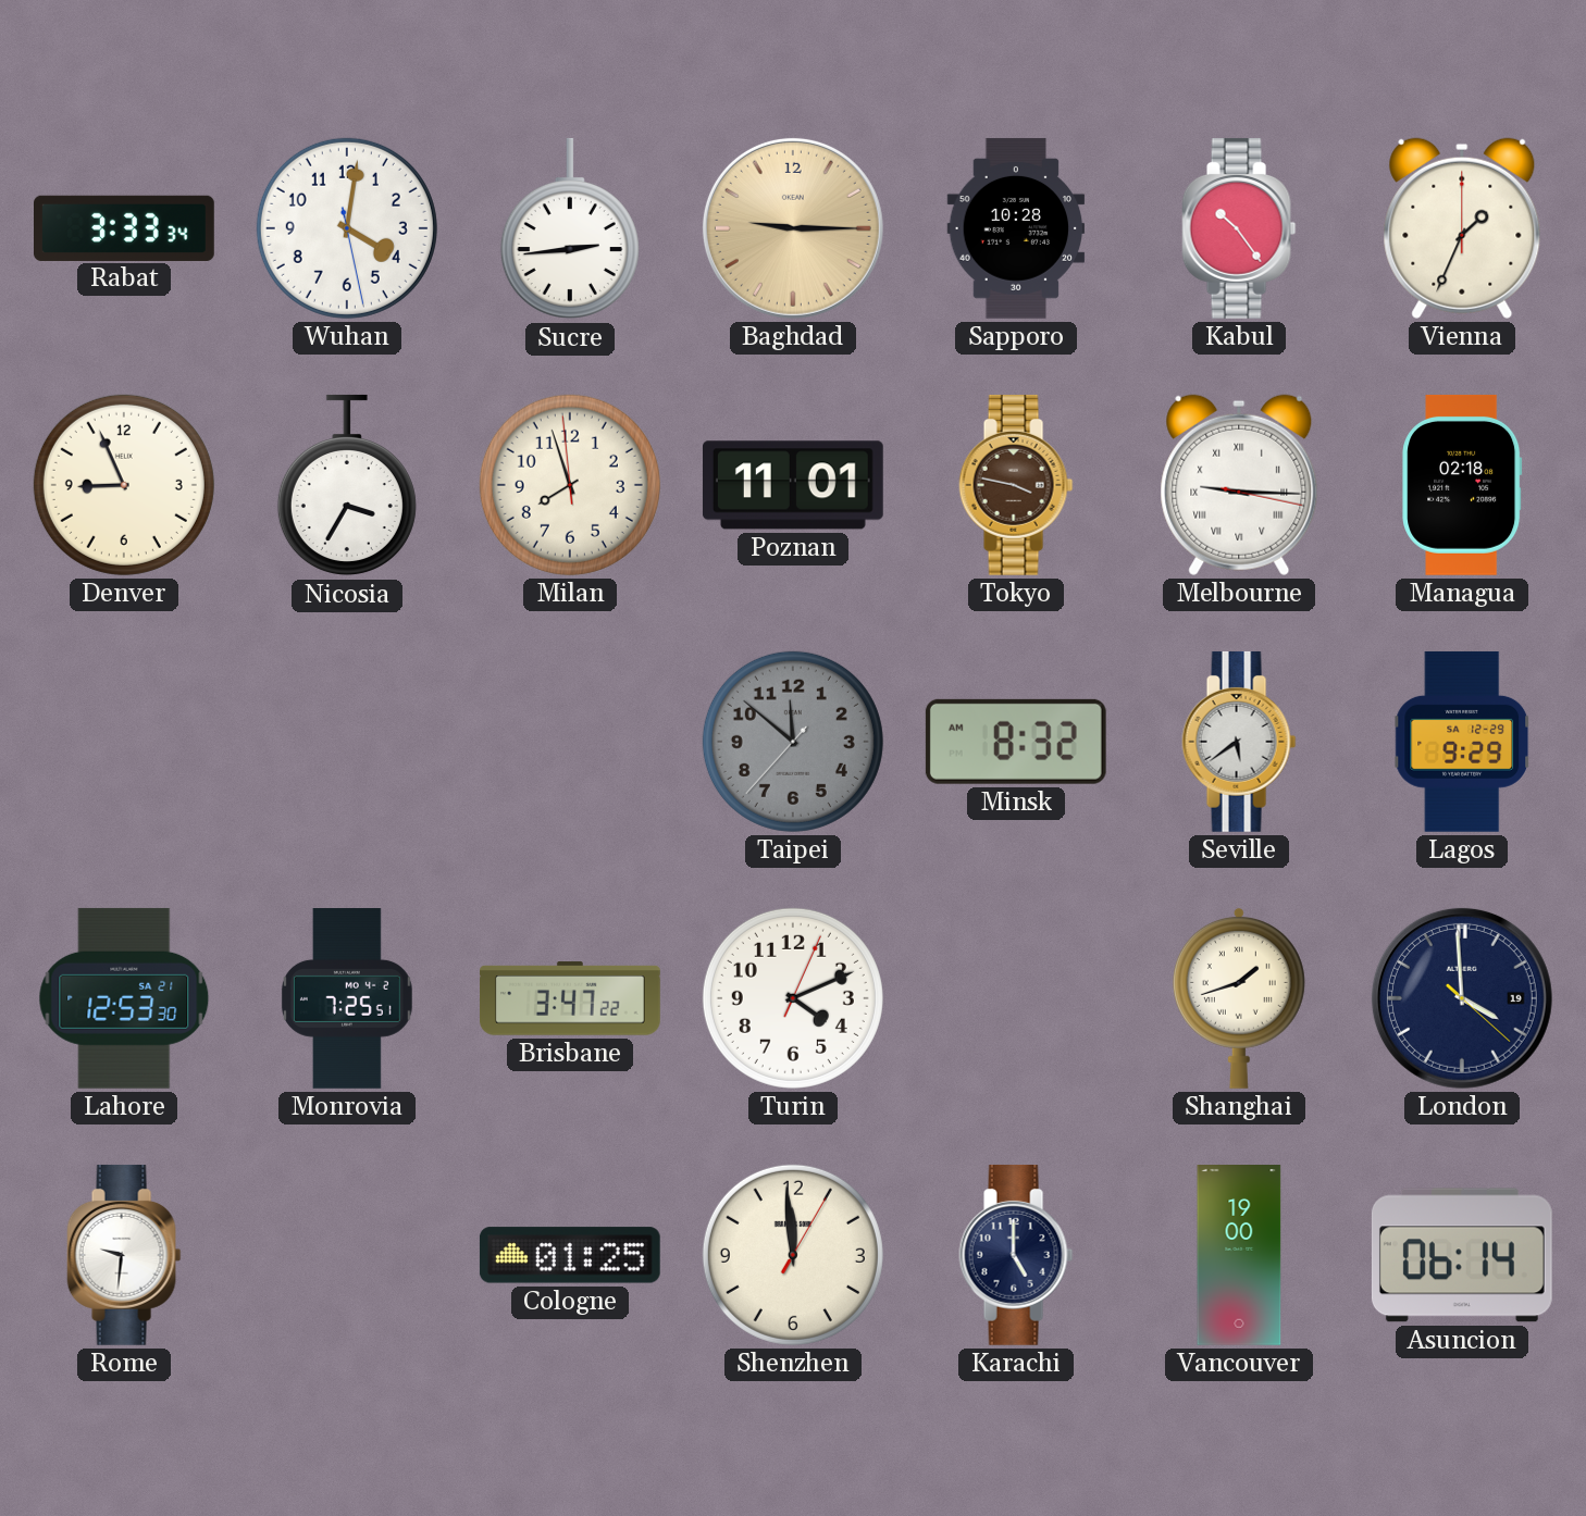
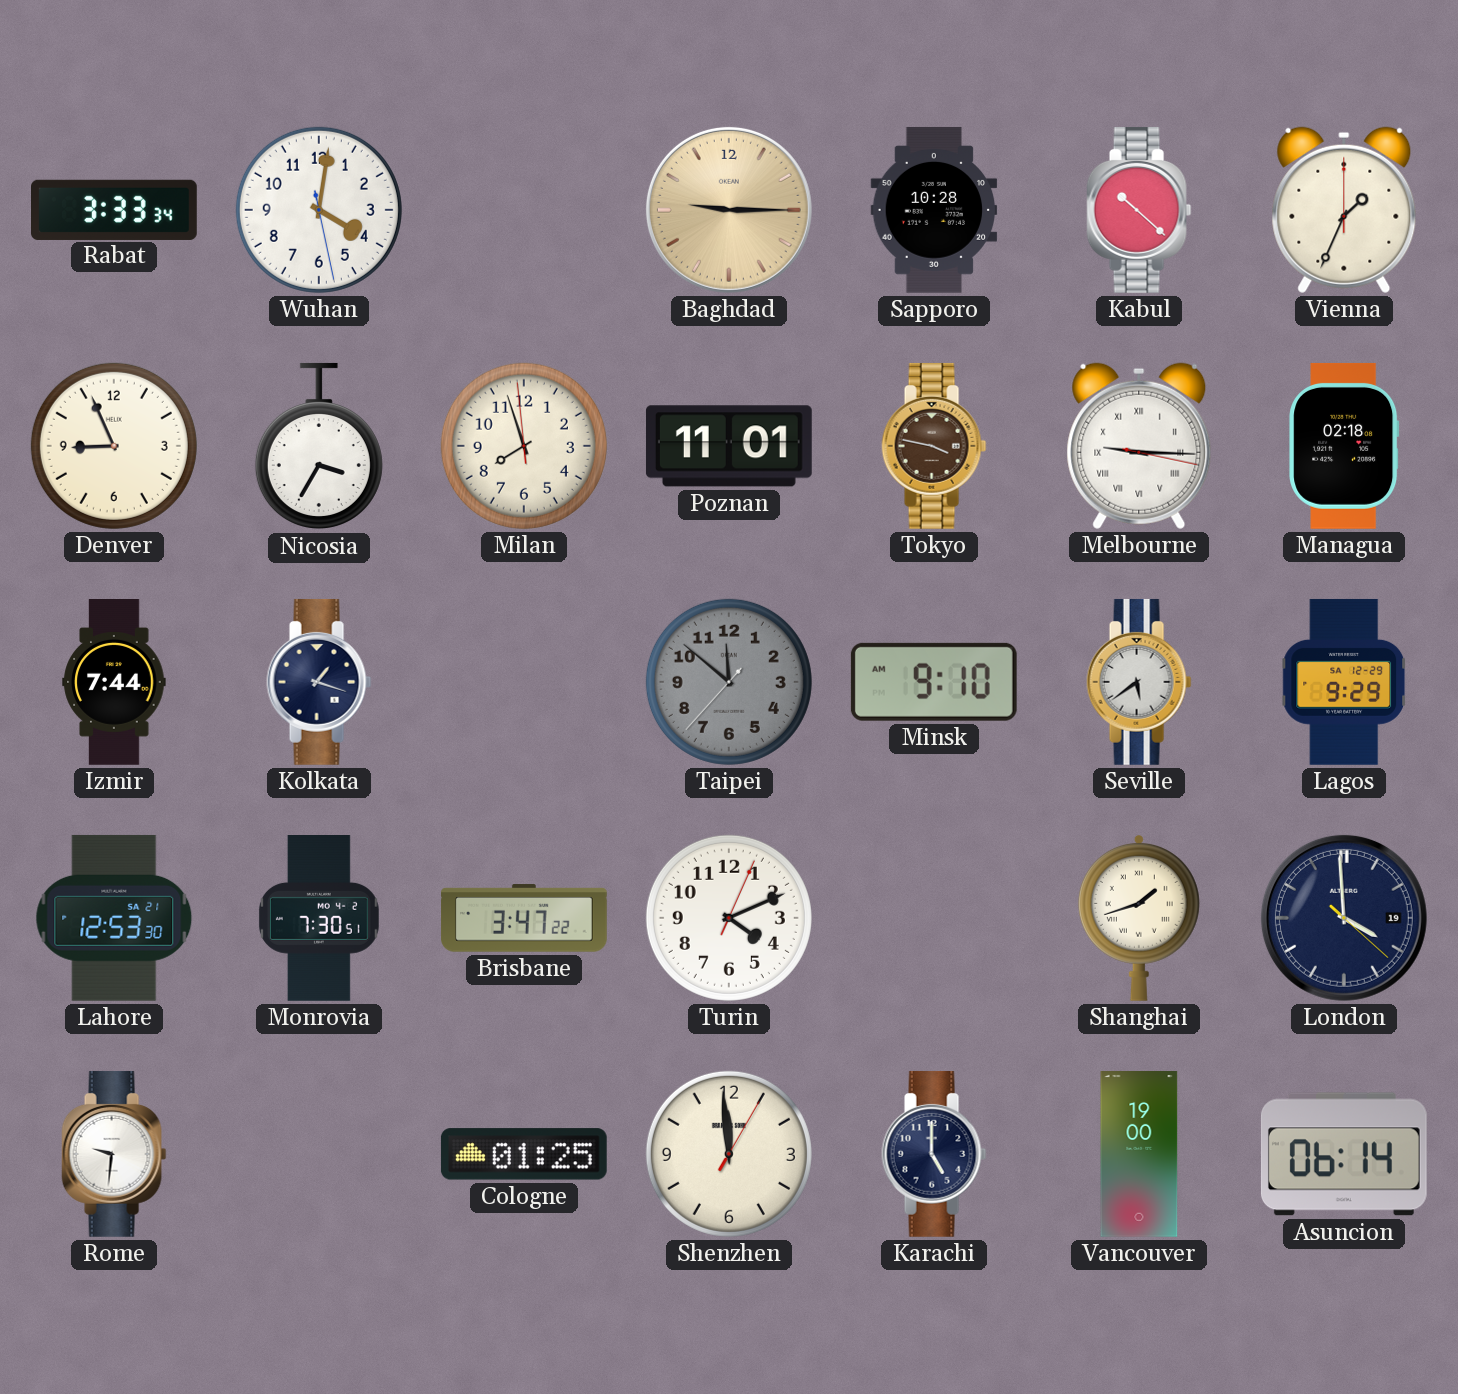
Sucre: 2:44 -> none (570, 228)
Kabul: 10:24 -> 10:22 (1139, 210)
Izmir: none -> 7:44 (114, 683)
Kolkata: none -> 1:18 (319, 682)
Minsk: 8:32 -> 9:10 (934, 682)
Monrovia: 7:25 -> 7:30 (319, 919)
